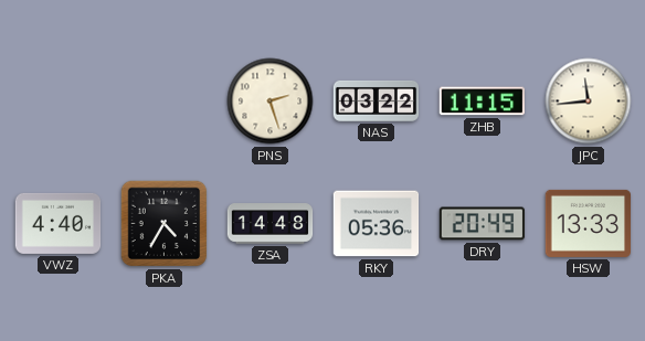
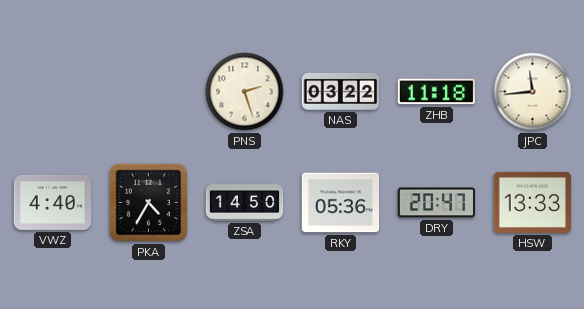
ZHB: 11:15 -> 11:18 (437, 92)
ZSA: 14:48 -> 14:50 (245, 203)
DRY: 20:49 -> 20:47 (437, 203)
